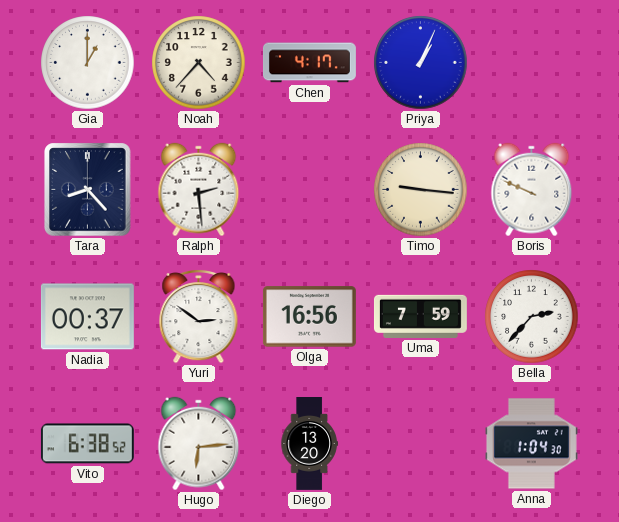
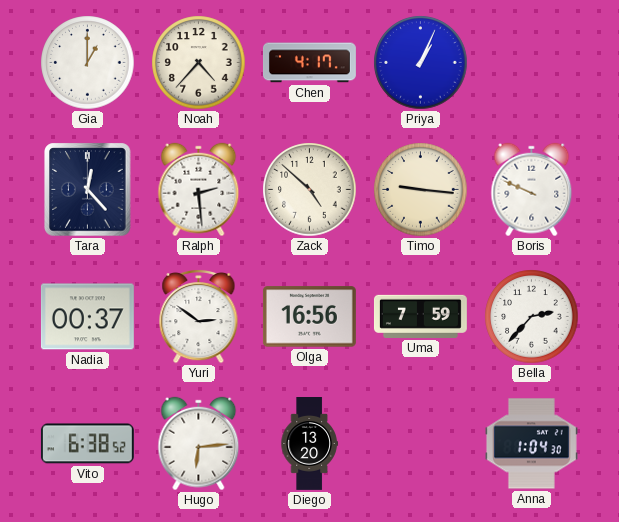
Tara: 8:23 -> 12:23 (88, 190)
Zack: none -> 4:52 (310, 190)
